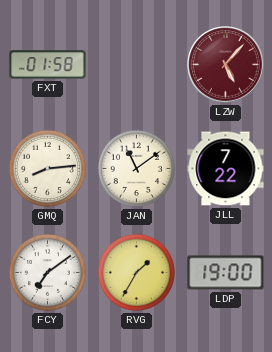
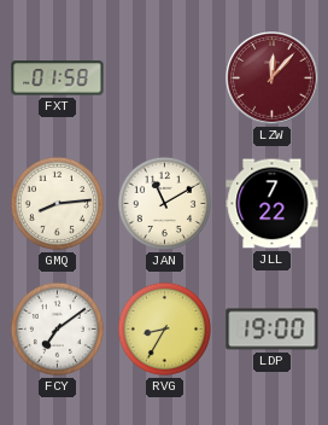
LZW: 5:07 -> 12:07 (273, 78)
JAN: 11:09 -> 11:10 (164, 203)
RVG: 1:35 -> 8:35 (164, 328)
